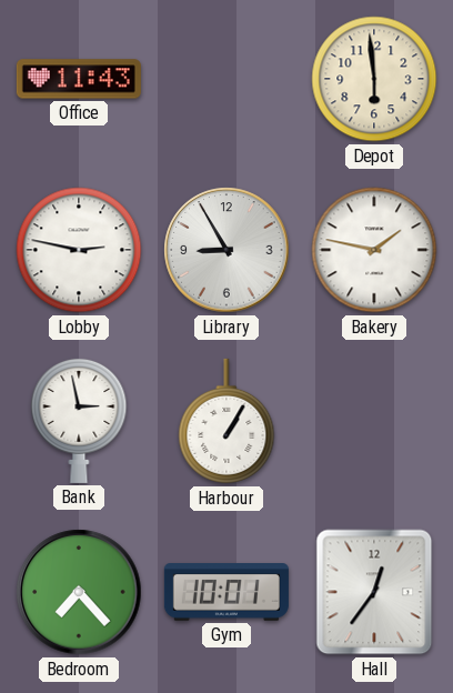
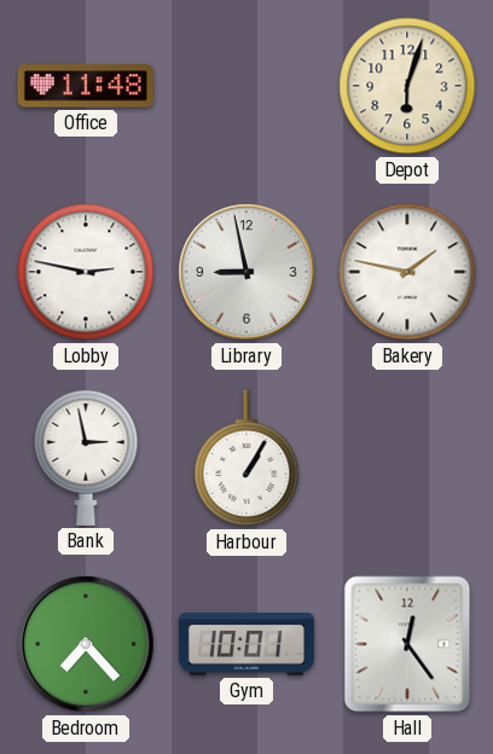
Office: 11:43 -> 11:48 (86, 86)
Depot: 5:59 -> 6:03 (407, 86)
Library: 8:55 -> 8:58 (246, 272)
Hall: 12:36 -> 12:24 (407, 644)
